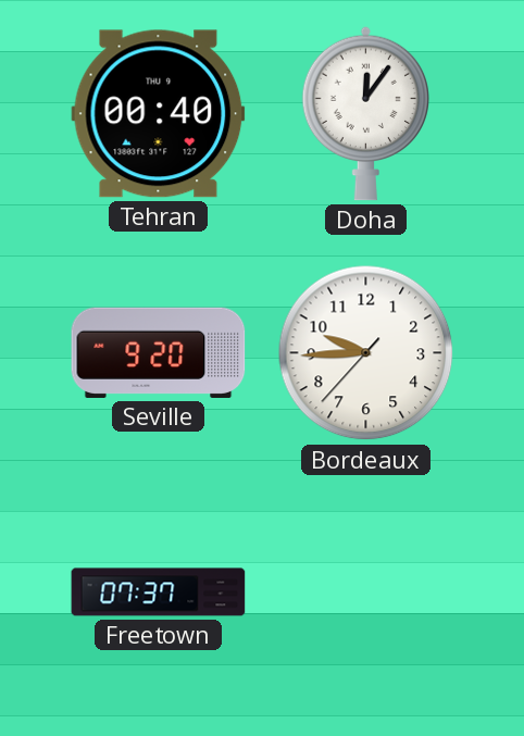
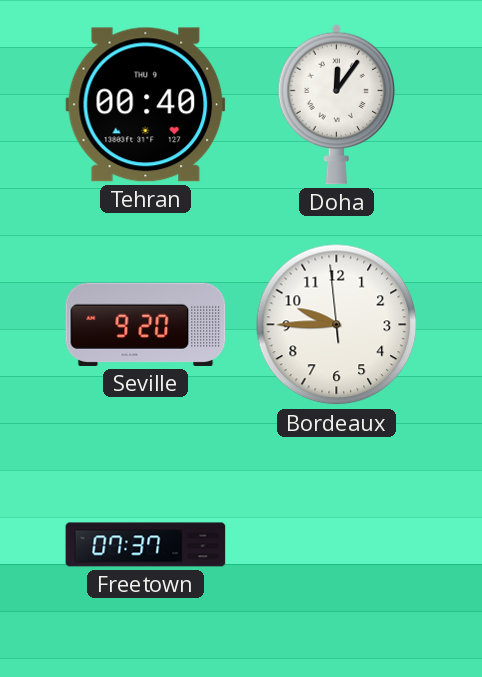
Bordeaux: 9:44:37 -> 9:44:59 (337, 325)
